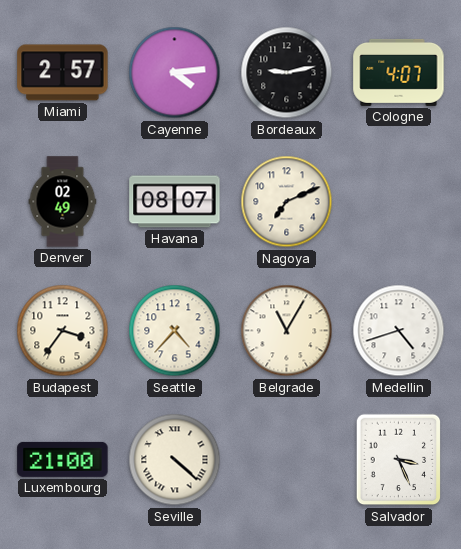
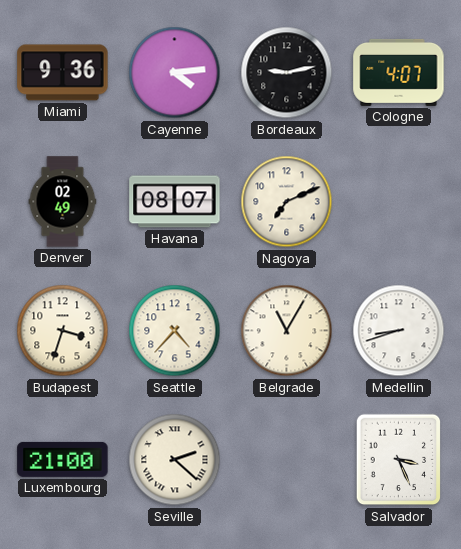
Miami: 2:57 -> 9:36 (63, 73)
Budapest: 3:36 -> 3:33 (63, 331)
Medellin: 4:42 -> 8:42 (399, 331)
Seville: 4:22 -> 2:22 (175, 460)
